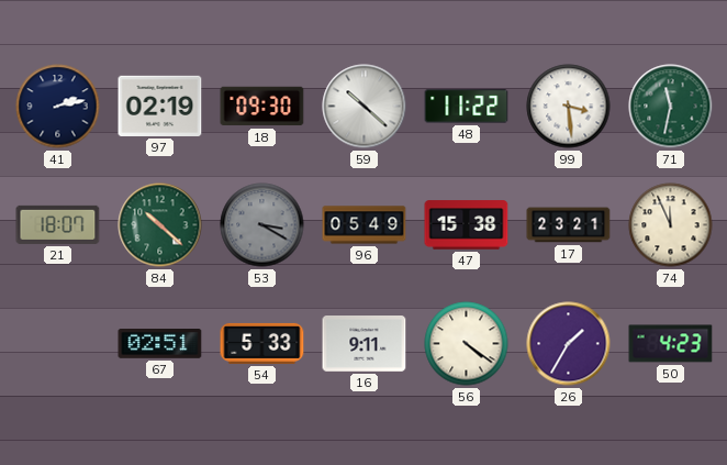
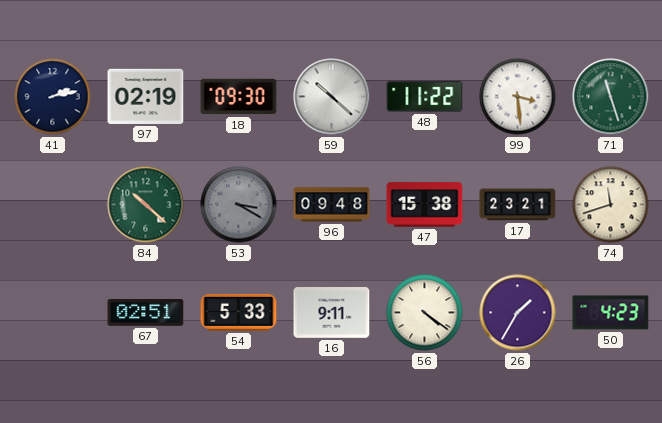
71: 11:32 -> 11:27 (611, 97)
21: 18:07 -> none (58, 224)
96: 05:49 -> 09:48 (332, 205)
74: 11:56 -> 11:42 (611, 205)
